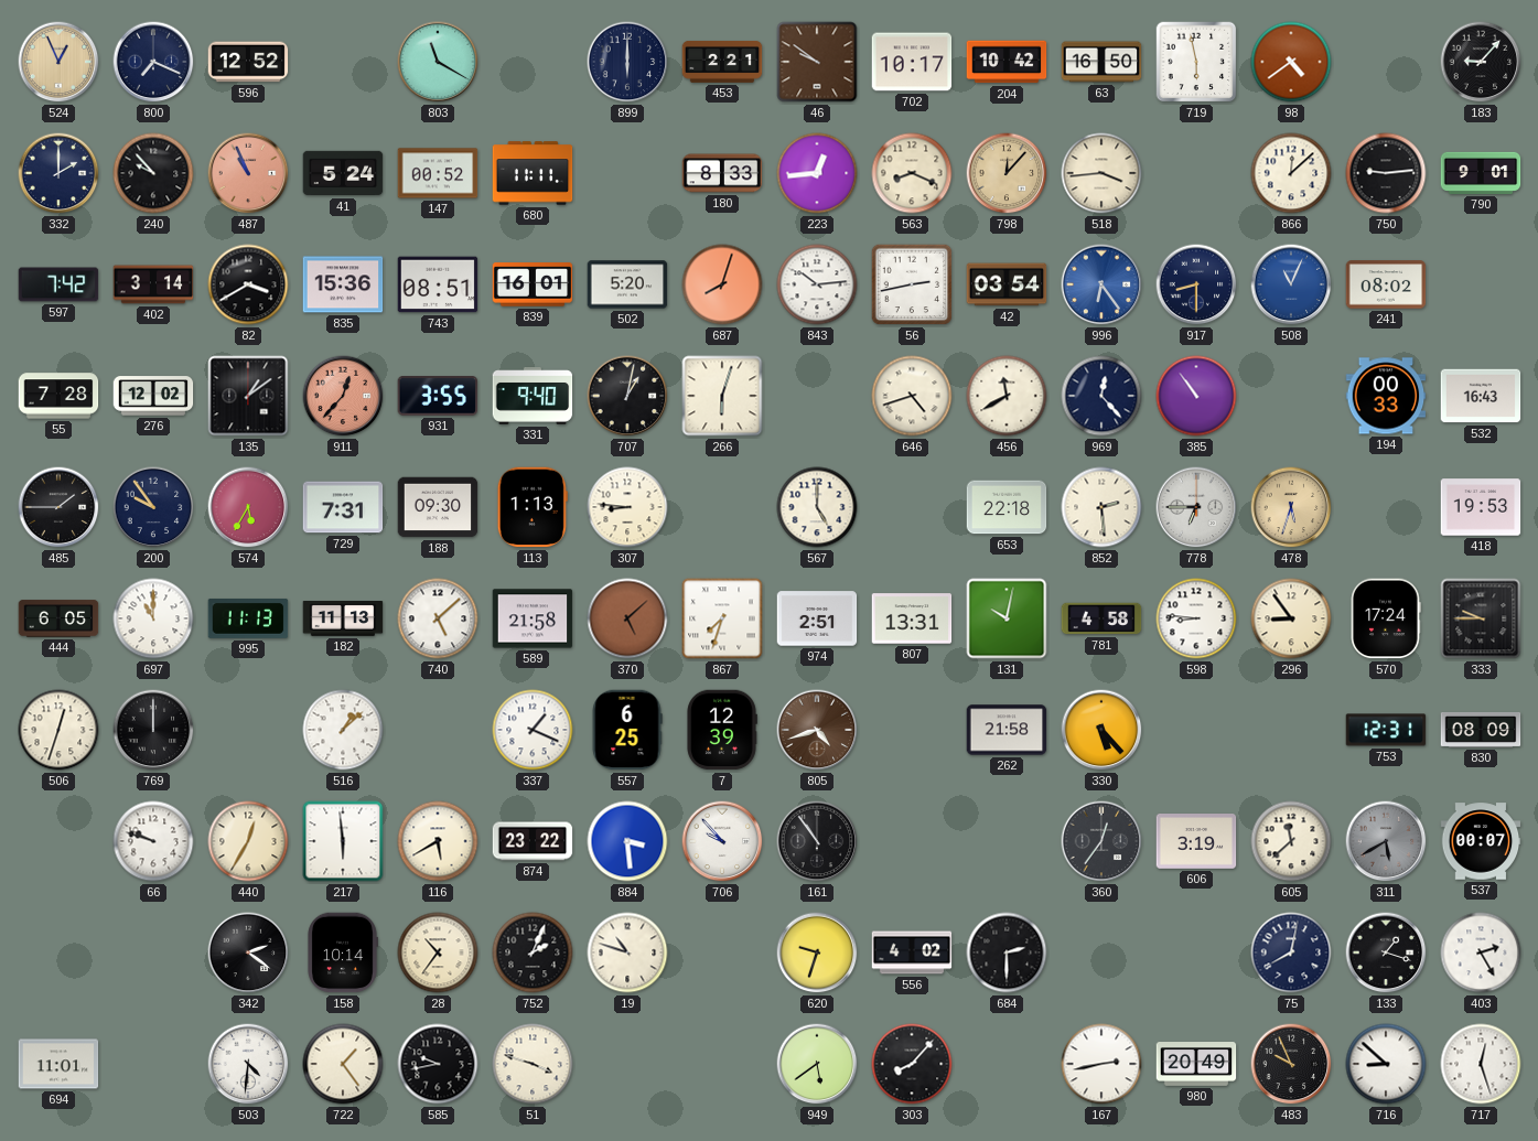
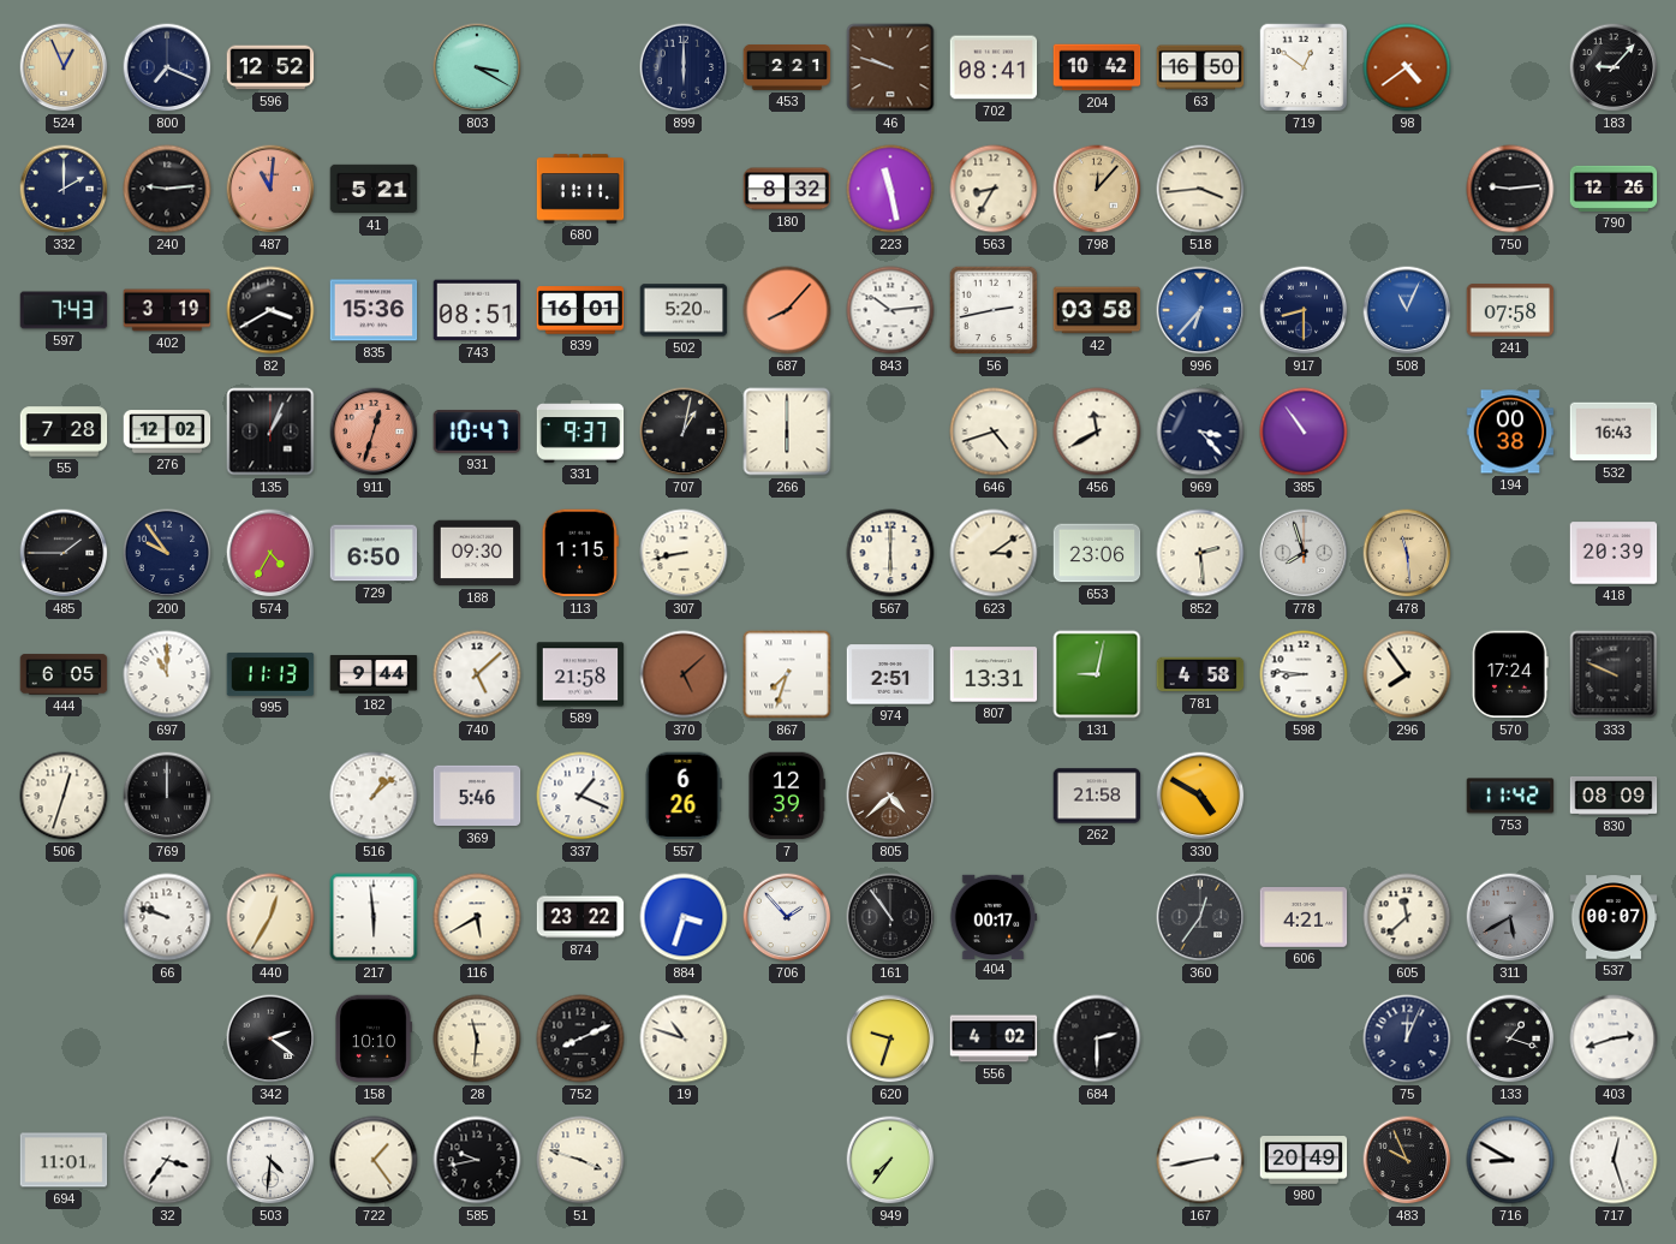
803: 11:20 -> 3:20 (477, 67)
46: 9:51 -> 9:48 (890, 67)
702: 10:17 -> 08:41 (994, 67)
719: 5:58 -> 12:51 (1304, 67)
240: 9:53 -> 9:14 (167, 189)
487: 10:56 -> 11:01 (270, 189)
41: 5:24 -> 5:21 (374, 189)
147: 00:52 -> none (438, 173)
180: 8:33 -> 8:32 (787, 189)
223: 12:44 -> 11:28 (890, 189)
563: 8:19 -> 8:35 (994, 189)
866: 12:08 -> none (1291, 173)
790: 9:01 -> 12:26 (1614, 189)
597: 7:42 -> 7:43 (64, 310)
402: 3:14 -> 3:19 (167, 310)
687: 8:03 -> 8:07 (787, 310)
42: 03:54 -> 03:58 (1097, 310)
996: 6:24 -> 6:37 (1200, 310)
241: 08:02 -> 07:58 (1510, 310)
135: 1:09 -> 1:04 (270, 431)
911: 12:37 -> 12:33 (374, 431)
931: 3:55 -> 10:47 (477, 433)
331: 9:40 -> 9:37 (580, 433)
266: 6:03 -> 6:00 (787, 431)
969: 12:23 -> 3:23 (1200, 431)
194: 00:33 -> 00:38 (1510, 431)
574: 5:35 -> 4:35 (270, 553)
729: 7:31 -> 6:50 (374, 553)
113: 1:13 -> 1:15 (580, 553)
307: 8:46 -> 8:43 (684, 553)
567: 5:00 -> 6:00 (890, 553)
623: none -> 3:09 (994, 553)
653: 22:18 -> 23:06 (1097, 553)
778: 6:45 -> 7:57 (1304, 553)
478: 5:33 -> 11:29 (1407, 553)
418: 19:53 -> 20:39 (1614, 553)
182: 11:13 -> 9:44 (374, 675)
131: 10:02 -> 9:02 (1097, 674)
296: 8:54 -> 7:54 (1407, 674)
333: 9:45 -> 9:49 (1614, 674)
369: none -> 5:46 (477, 796)
557: 6:25 -> 6:26 (684, 796)
805: 4:42 -> 4:38 (890, 796)
330: 5:23 -> 4:50 (1200, 796)
753: 12:31 -> 11:42 (1510, 796)
884: 3:29 -> 3:33 (684, 917)
706: 9:53 -> 1:53 (787, 917)
404: none -> 00:17 (994, 916)
606: 3:19 -> 4:21 (1304, 918)
158: 10:14 -> 10:10 (374, 1038)
28: 10:36 -> 11:31 (477, 1038)
752: 2:04 -> 8:11 (580, 1038)
75: 8:02 -> 12:04 (1407, 1038)
403: 2:25 -> 2:42 (1614, 1038)
32: none -> 3:36 (167, 1160)
949: 5:39 -> 7:36 (890, 1160)
303: 8:07 -> none (912, 1064)
716: 8:52 -> 8:50 (1510, 1160)
